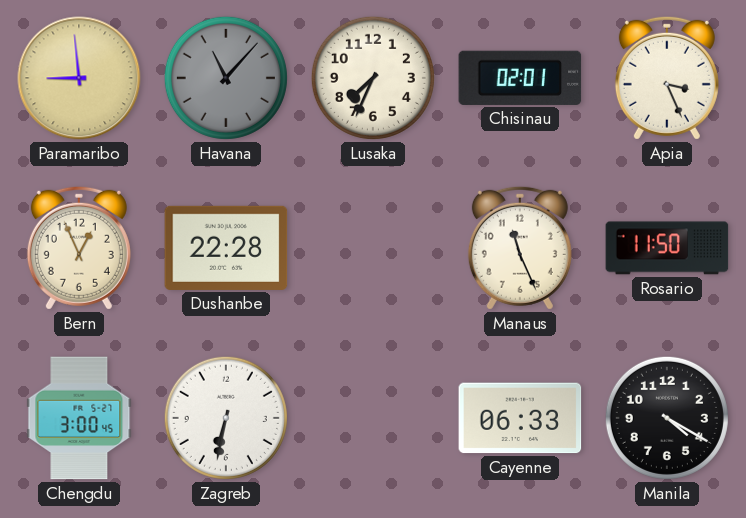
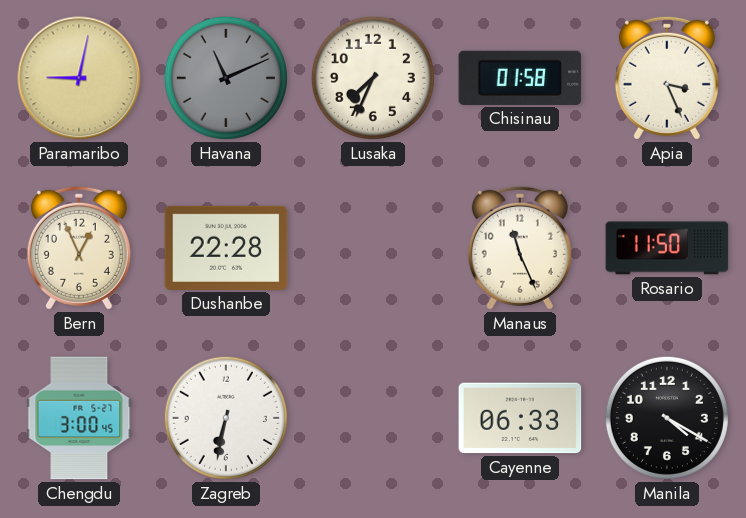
Paramaribo: 8:59 -> 9:02 (79, 78)
Havana: 11:07 -> 11:11 (226, 78)
Chisinau: 02:01 -> 01:58 (520, 78)
